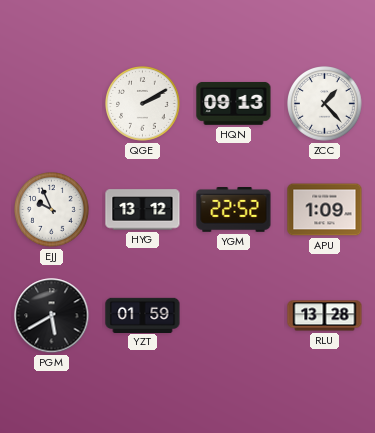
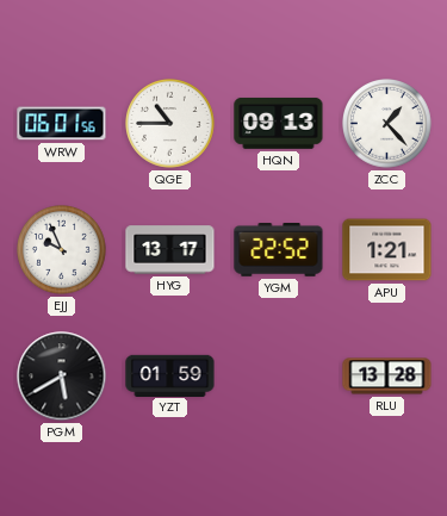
WRW: none -> 06:01 (62, 124)
QGE: 2:10 -> 10:45 (170, 124)
HYG: 13:12 -> 13:17 (170, 250)
APU: 1:09 -> 1:21 (387, 250)
